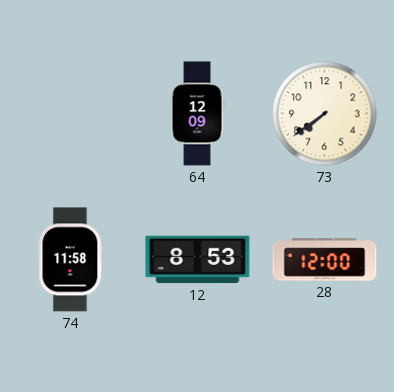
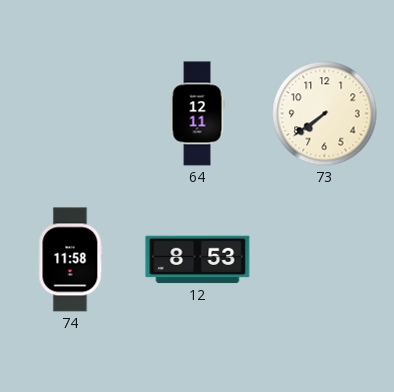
64: 12:09 -> 12:11 (197, 114)
28: 12:00 -> none (325, 260)
